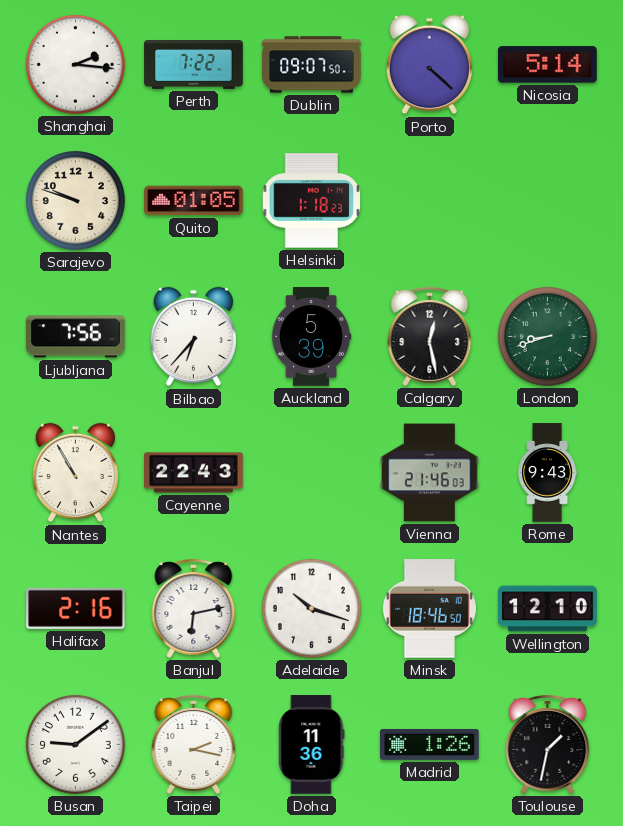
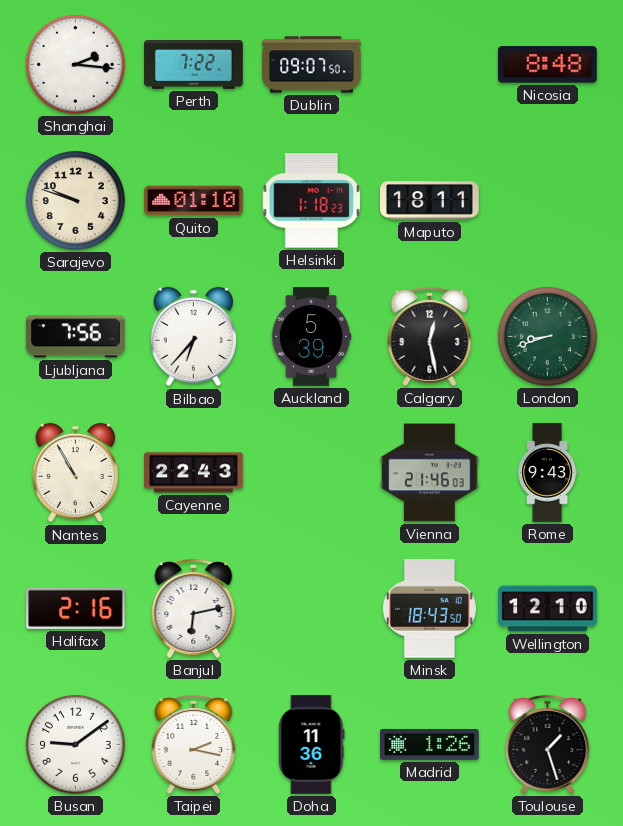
Porto: 4:22 -> none (429, 65)
Nicosia: 5:14 -> 8:48 (548, 65)
Quito: 01:05 -> 01:10 (194, 201)
Maputo: none -> 18:11 (430, 201)
Adelaide: 10:18 -> none (311, 608)
Minsk: 18:46 -> 18:43 (429, 609)
Toulouse: 1:32 -> 1:27 (548, 744)
